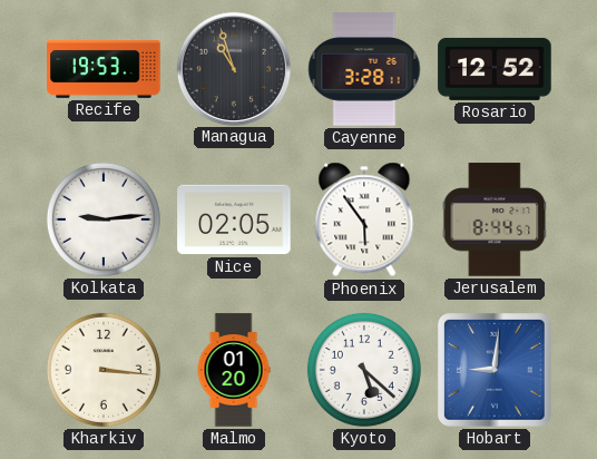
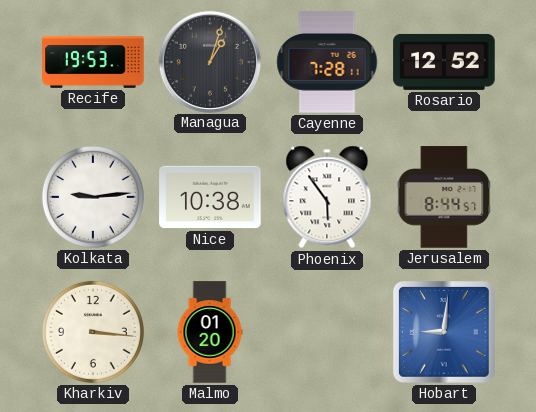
Managua: 10:57 -> 1:03 (209, 61)
Cayenne: 3:28 -> 7:28 (327, 62)
Nice: 02:05 -> 10:38 (210, 197)
Kyoto: 5:22 -> none (364, 370)
